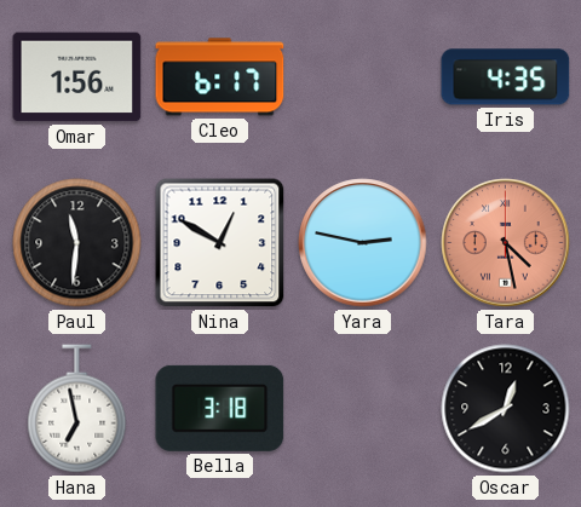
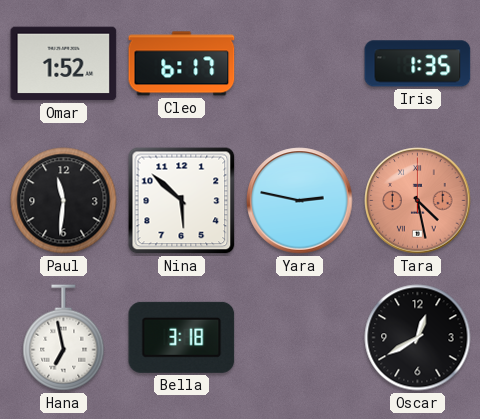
Omar: 1:56 -> 1:52 (64, 64)
Iris: 4:35 -> 1:35 (418, 64)
Nina: 12:50 -> 5:52 (182, 201)
